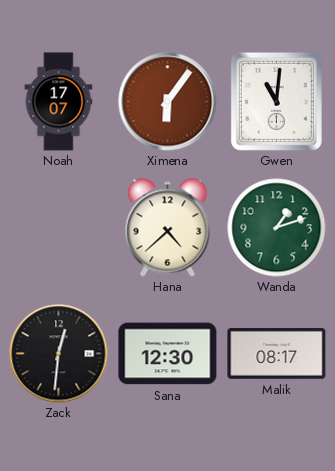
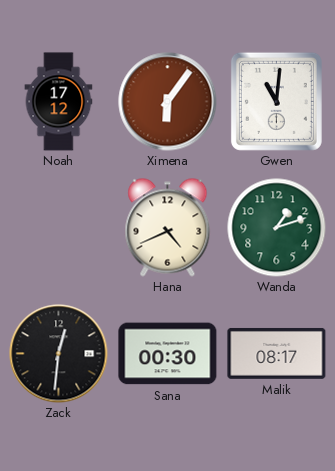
Noah: 17:07 -> 17:12 (59, 102)
Hana: 4:38 -> 4:41 (168, 228)
Sana: 12:30 -> 00:30 (168, 354)
